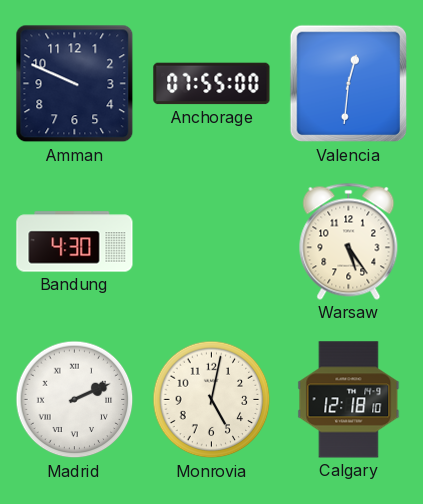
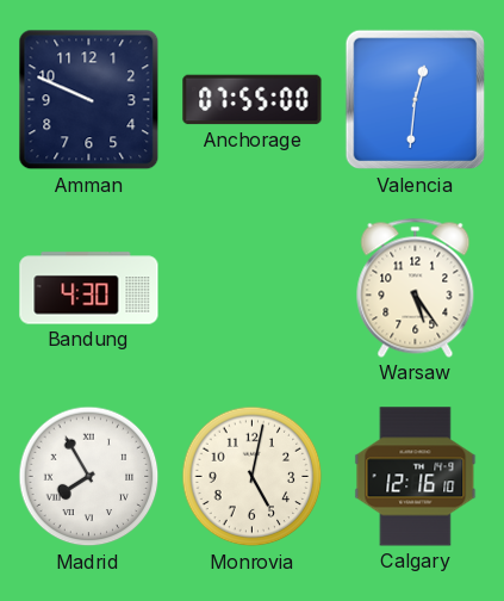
Madrid: 2:11 -> 7:55 (89, 477)
Calgary: 12:18 -> 12:16 (416, 477)
